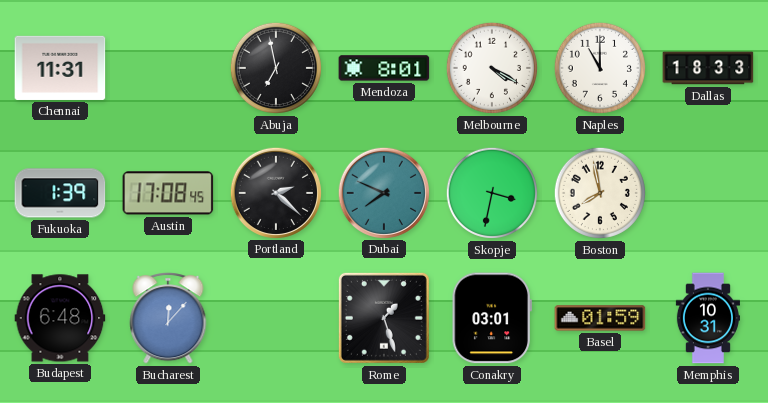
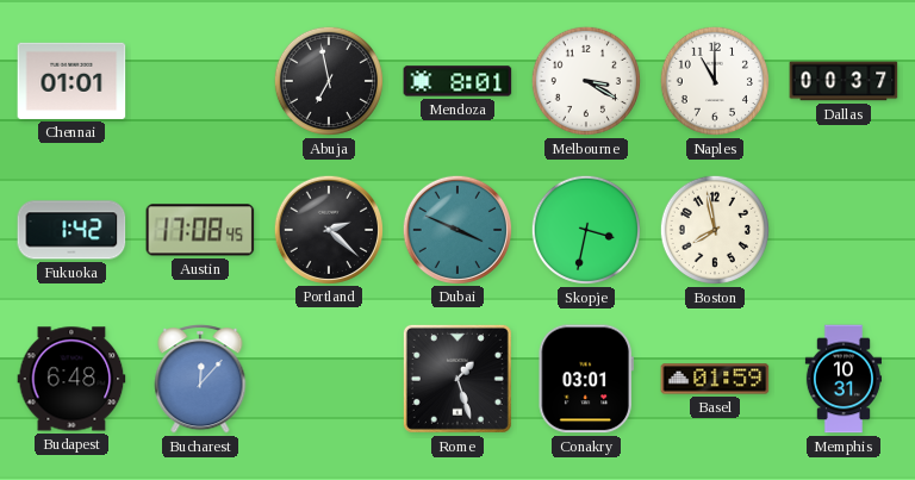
Chennai: 11:31 -> 01:01 (71, 81)
Melbourne: 4:20 -> 3:20 (586, 81)
Dallas: 18:33 -> 00:37 (844, 81)
Fukuoka: 1:39 -> 1:42 (71, 230)
Dubai: 7:49 -> 3:49 (456, 229)
